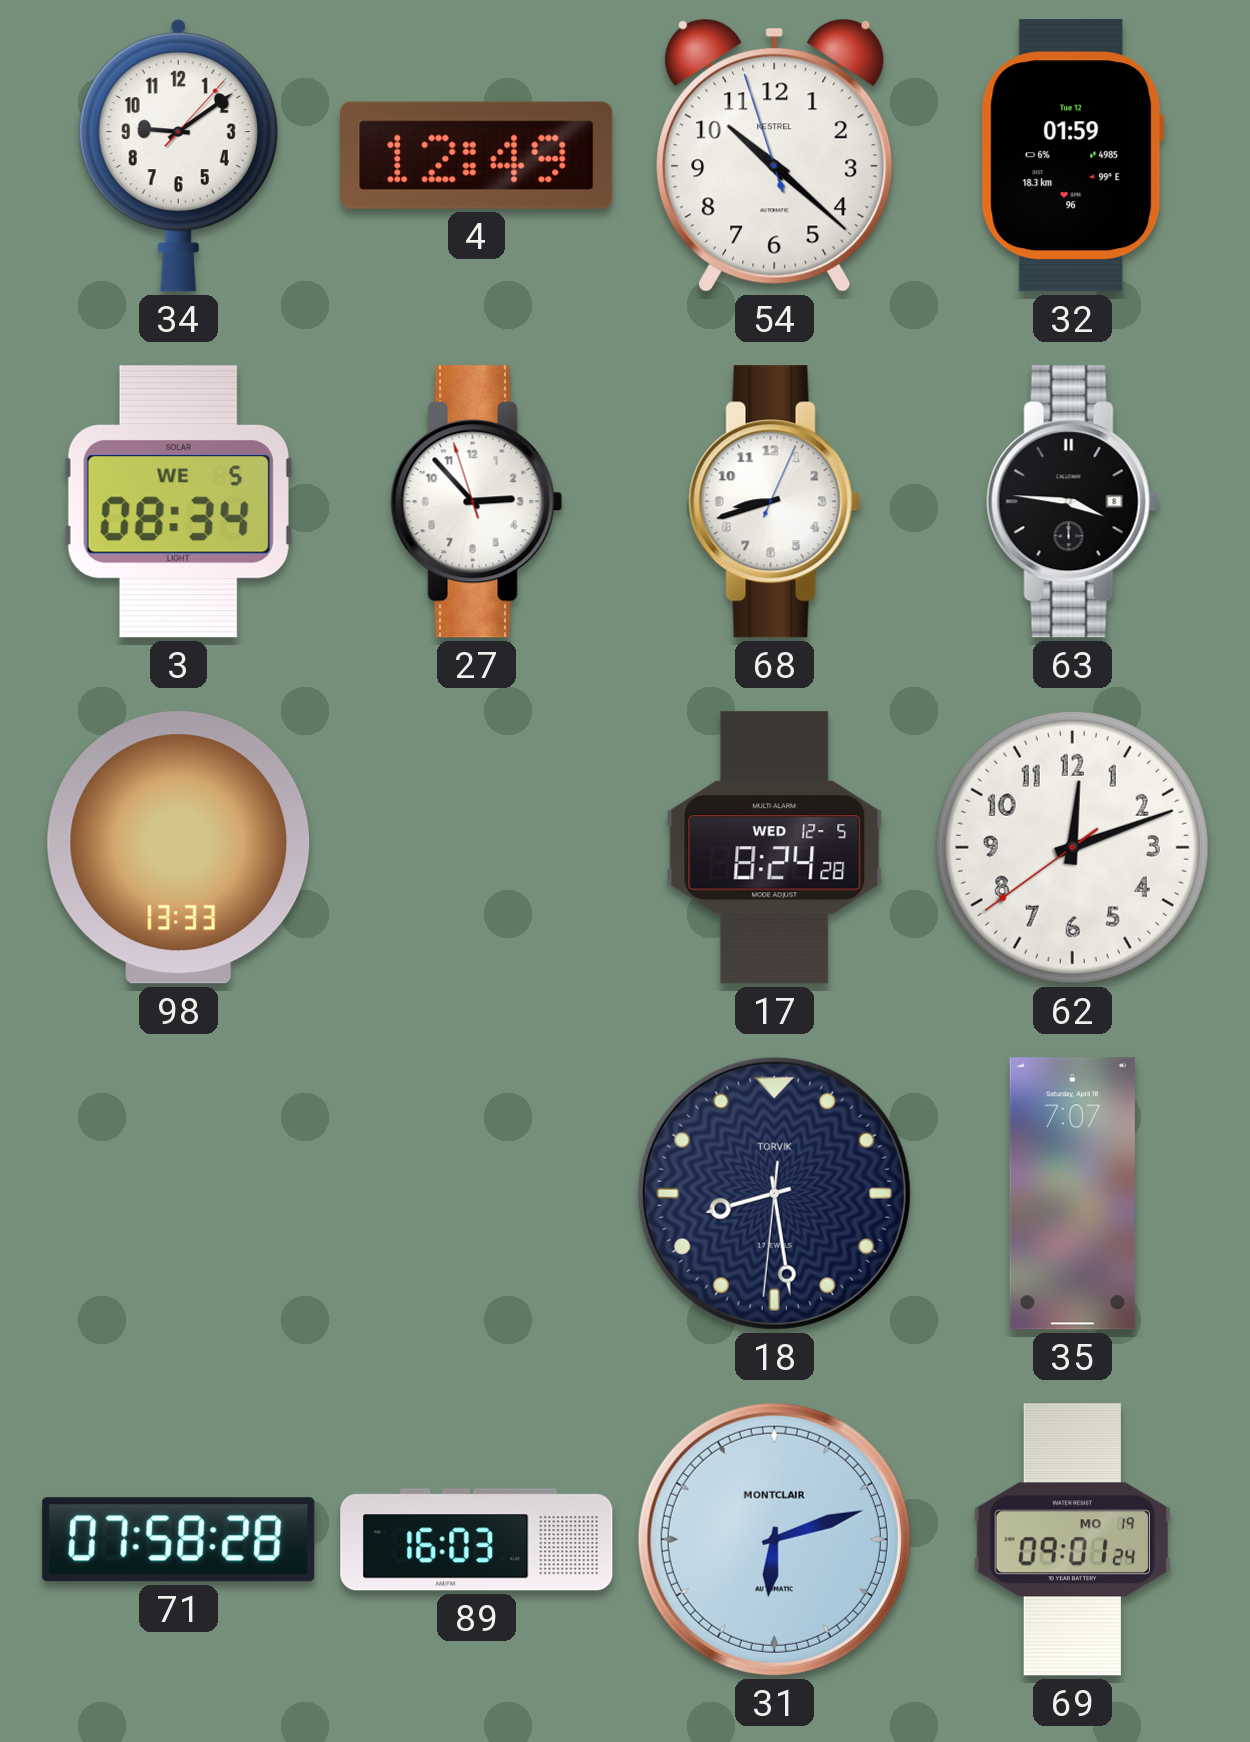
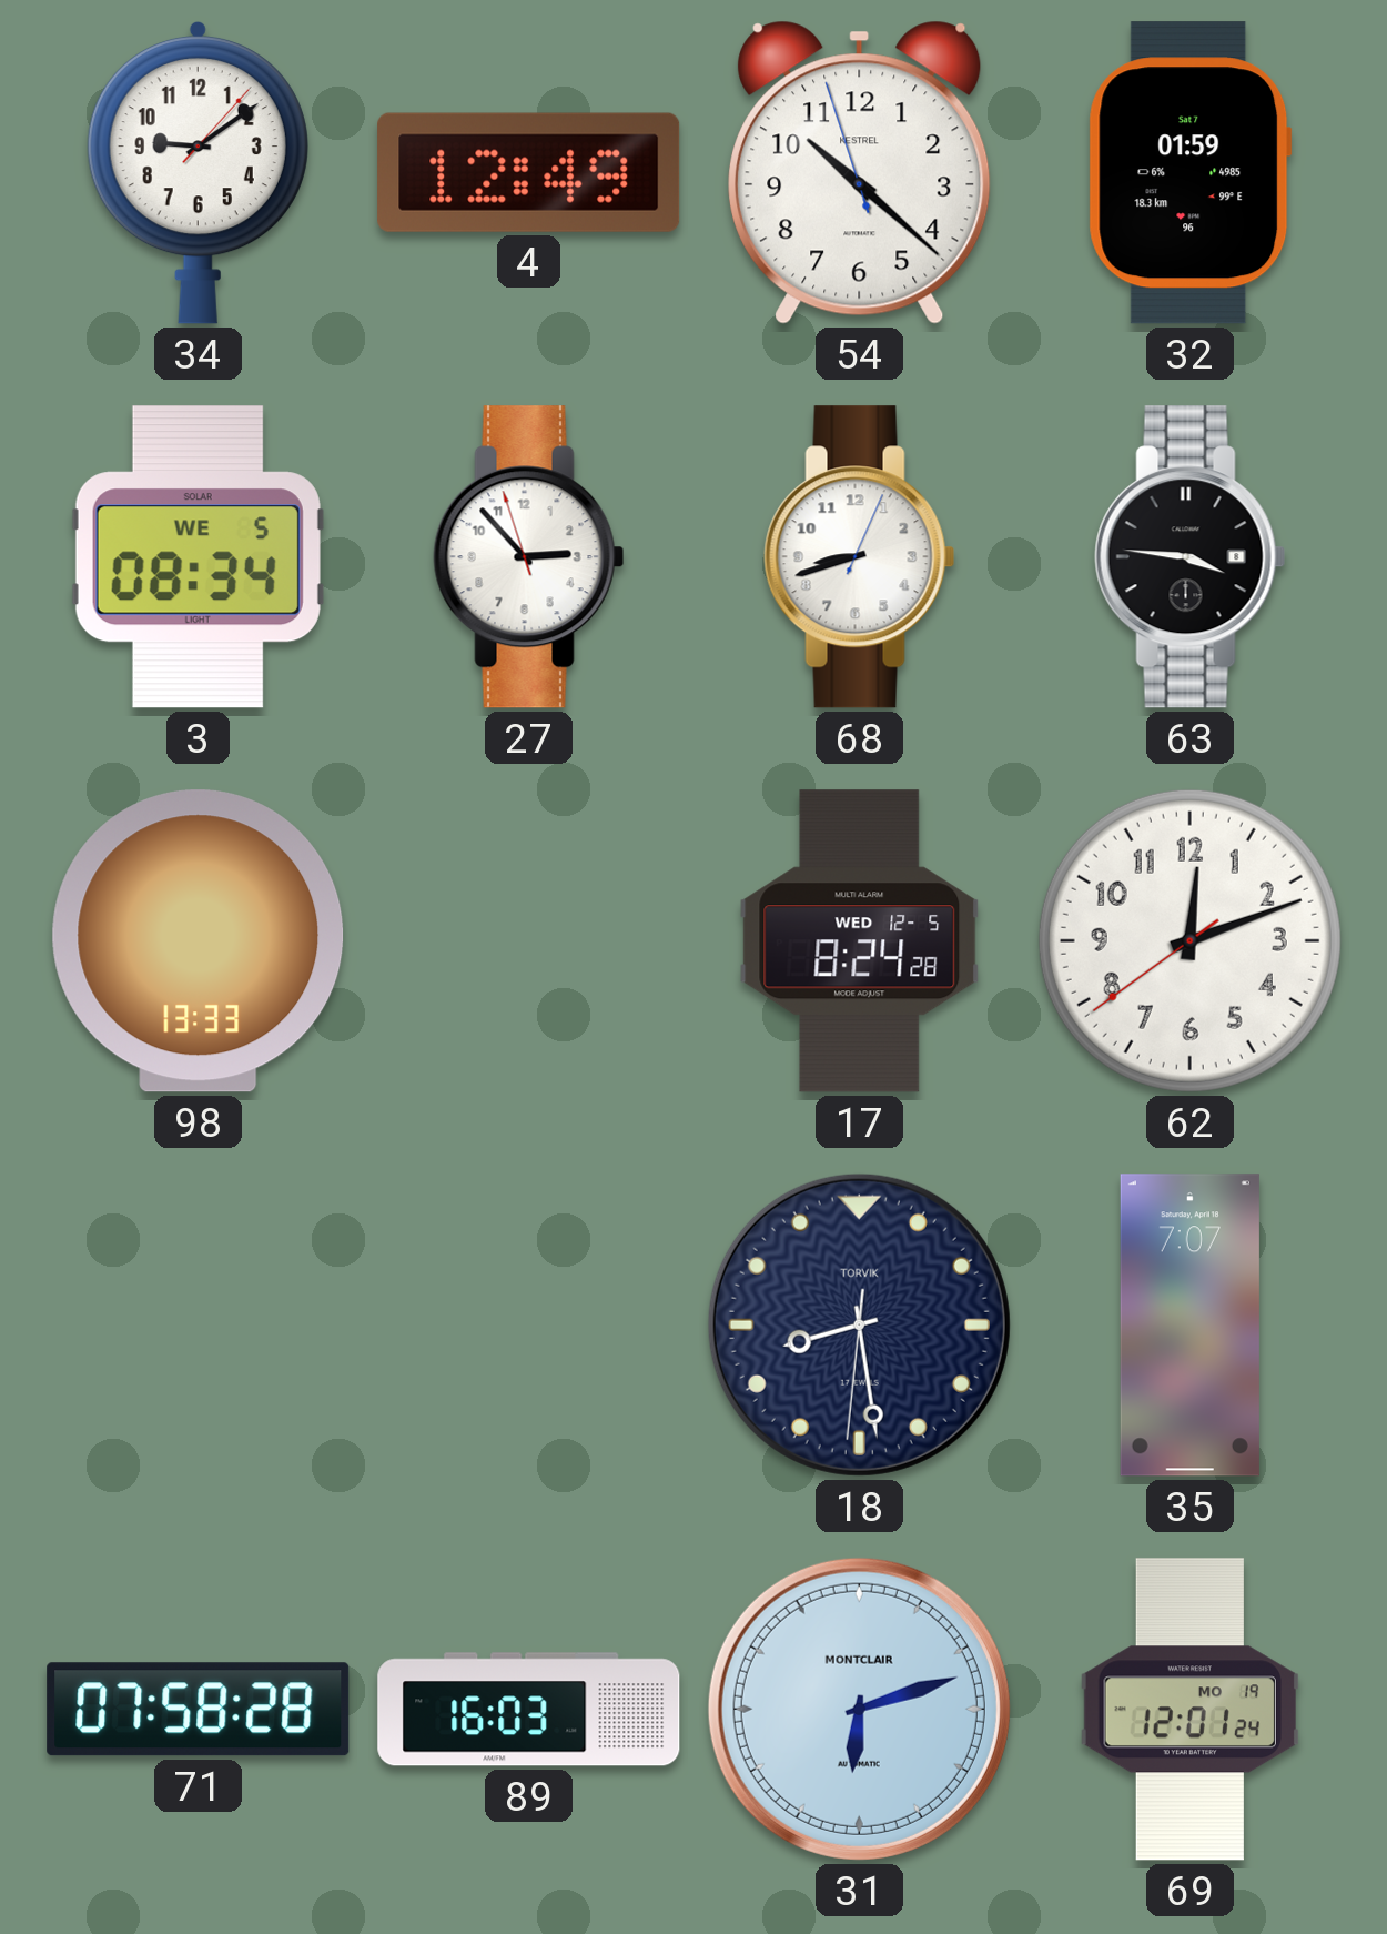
32 date: Tue 12 -> Sat 7 (1191, 173)
69: 09:01 -> 12:01 (1189, 1710)
